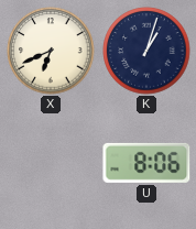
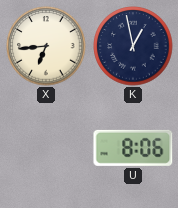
X: 6:41 -> 6:44 (46, 46)
K: 1:03 -> 12:58 (133, 46)
